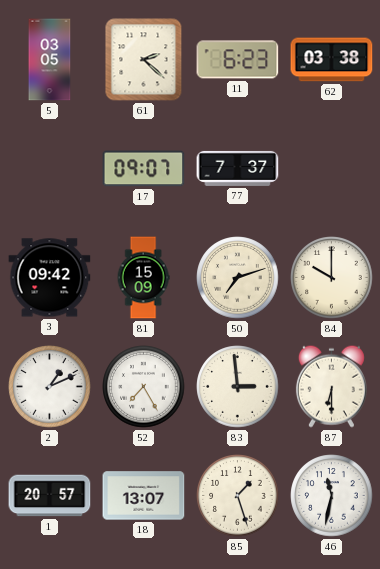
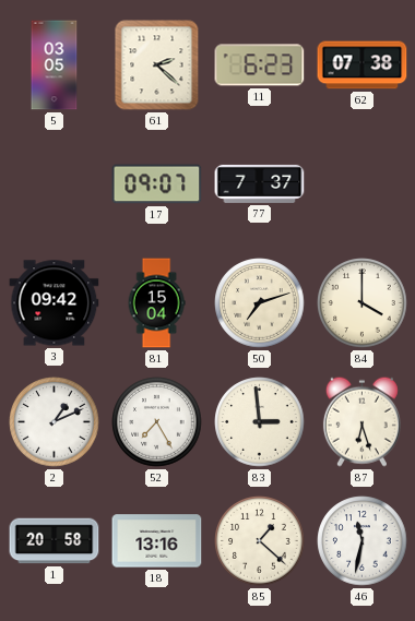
62: 03:38 -> 07:38 (363, 65)
81: 15:09 -> 15:04 (156, 303)
84: 10:00 -> 4:00 (363, 303)
87: 6:30 -> 6:27 (361, 421)
1: 20:57 -> 20:58 (55, 541)
18: 13:07 -> 13:16 (157, 541)
85: 1:27 -> 1:22 (260, 541)
